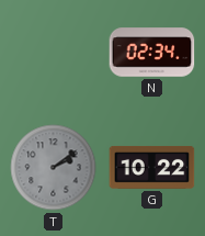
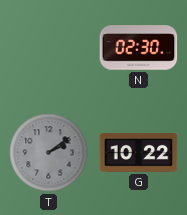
N: 02:34 -> 02:30 (139, 48)
